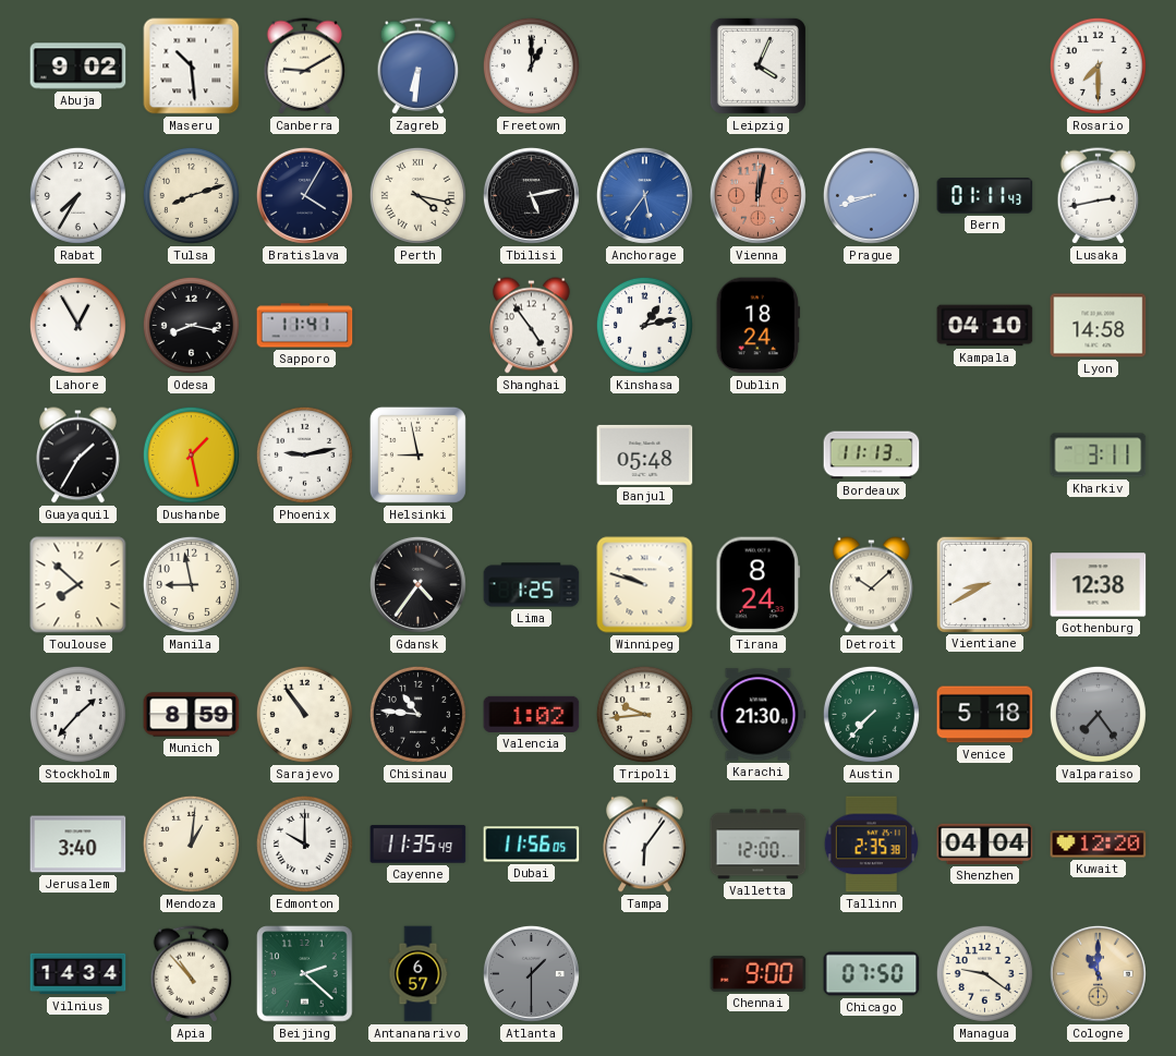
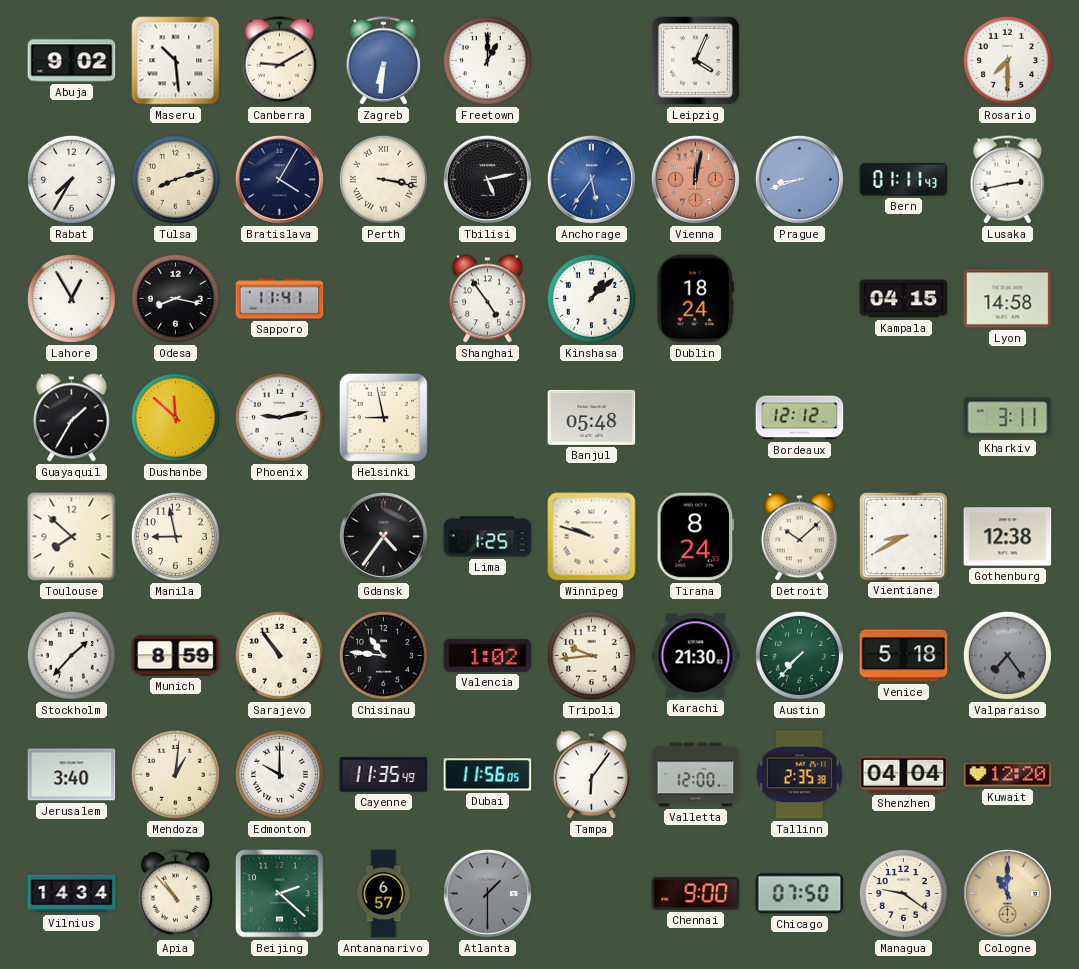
Perth: 4:17 -> 3:17 (383, 179)
Kinshasa: 1:13 -> 1:08 (591, 298)
Kampala: 04:10 -> 04:15 (904, 299)
Dushanbe: 1:28 -> 11:52 (175, 417)
Bordeaux: 11:13 -> 12:12 (800, 418)
